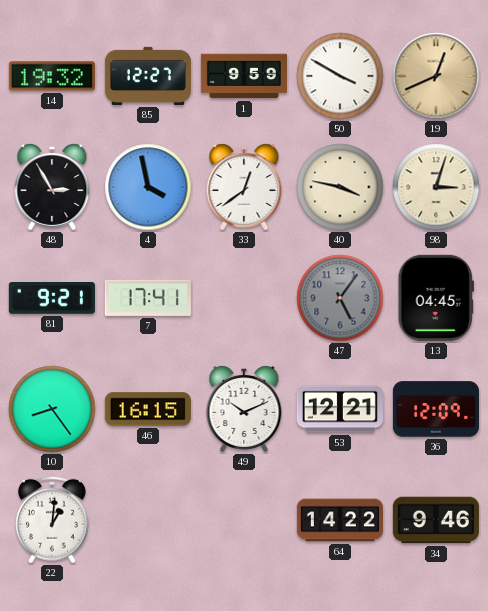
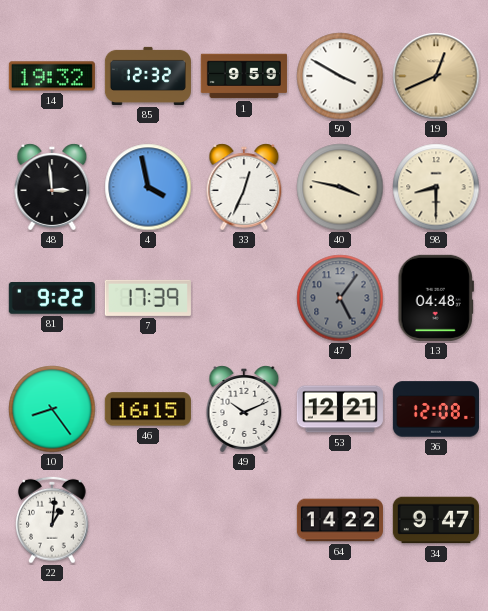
85: 12:27 -> 12:32 (148, 76)
48: 2:55 -> 2:59 (52, 187)
33: 12:39 -> 12:34 (244, 187)
98: 3:03 -> 8:30 (436, 187)
81: 9:21 -> 9:22 (52, 299)
7: 17:41 -> 17:39 (148, 298)
13: 04:45 -> 04:48 (436, 298)
36: 12:09 -> 12:08 (436, 409)
34: 9:46 -> 9:47 (436, 520)
